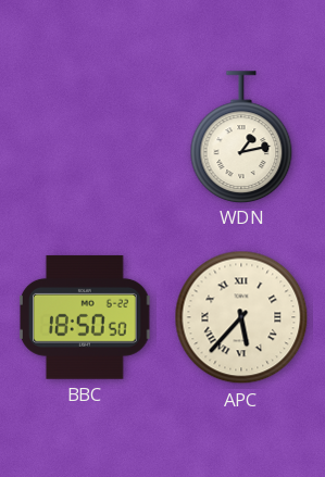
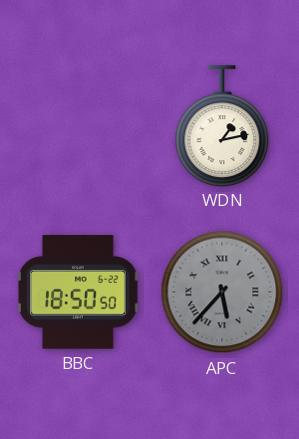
APC dial: cream -> grey (222, 292)
